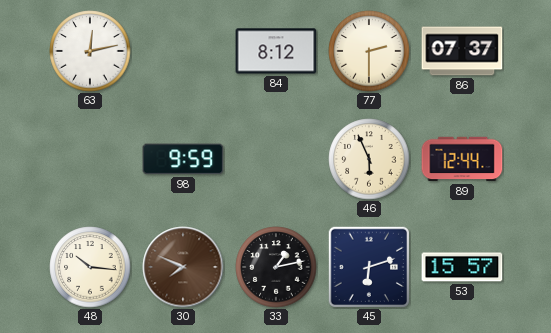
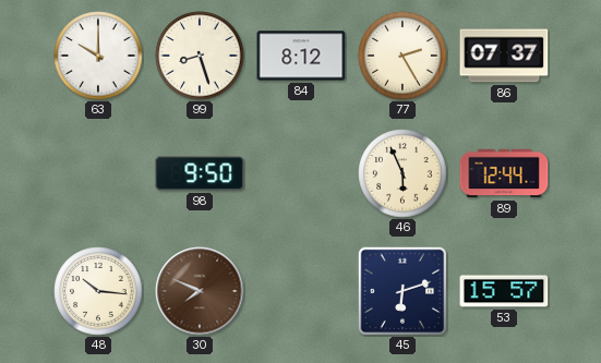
63: 12:13 -> 10:00 (98, 56)
99: none -> 8:27 (200, 56)
77: 2:30 -> 2:25 (402, 56)
98: 9:59 -> 9:50 (200, 173)
33: 1:13 -> none (276, 267)
